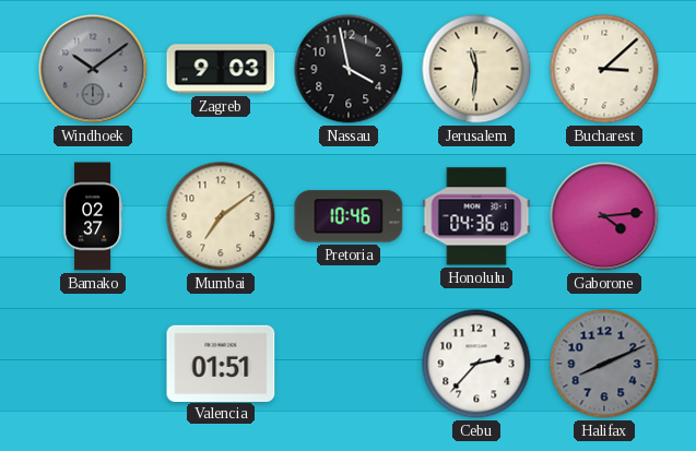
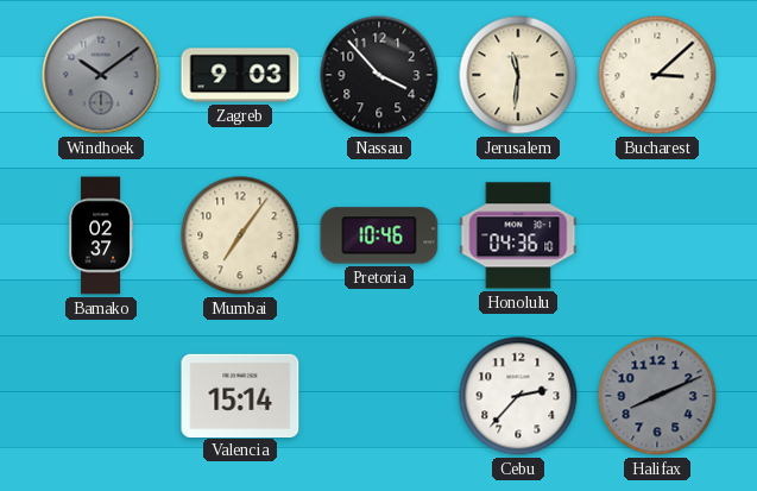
Nassau: 3:58 -> 3:53 (379, 75)
Mumbai: 7:09 -> 7:06 (240, 235)
Gaborone: 4:14 -> none (604, 216)
Valencia: 01:51 -> 15:14 (240, 395)
